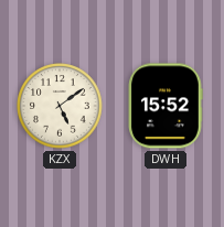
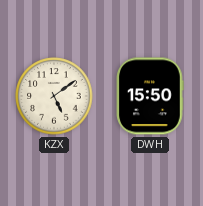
DWH: 15:52 -> 15:50 (150, 96)
